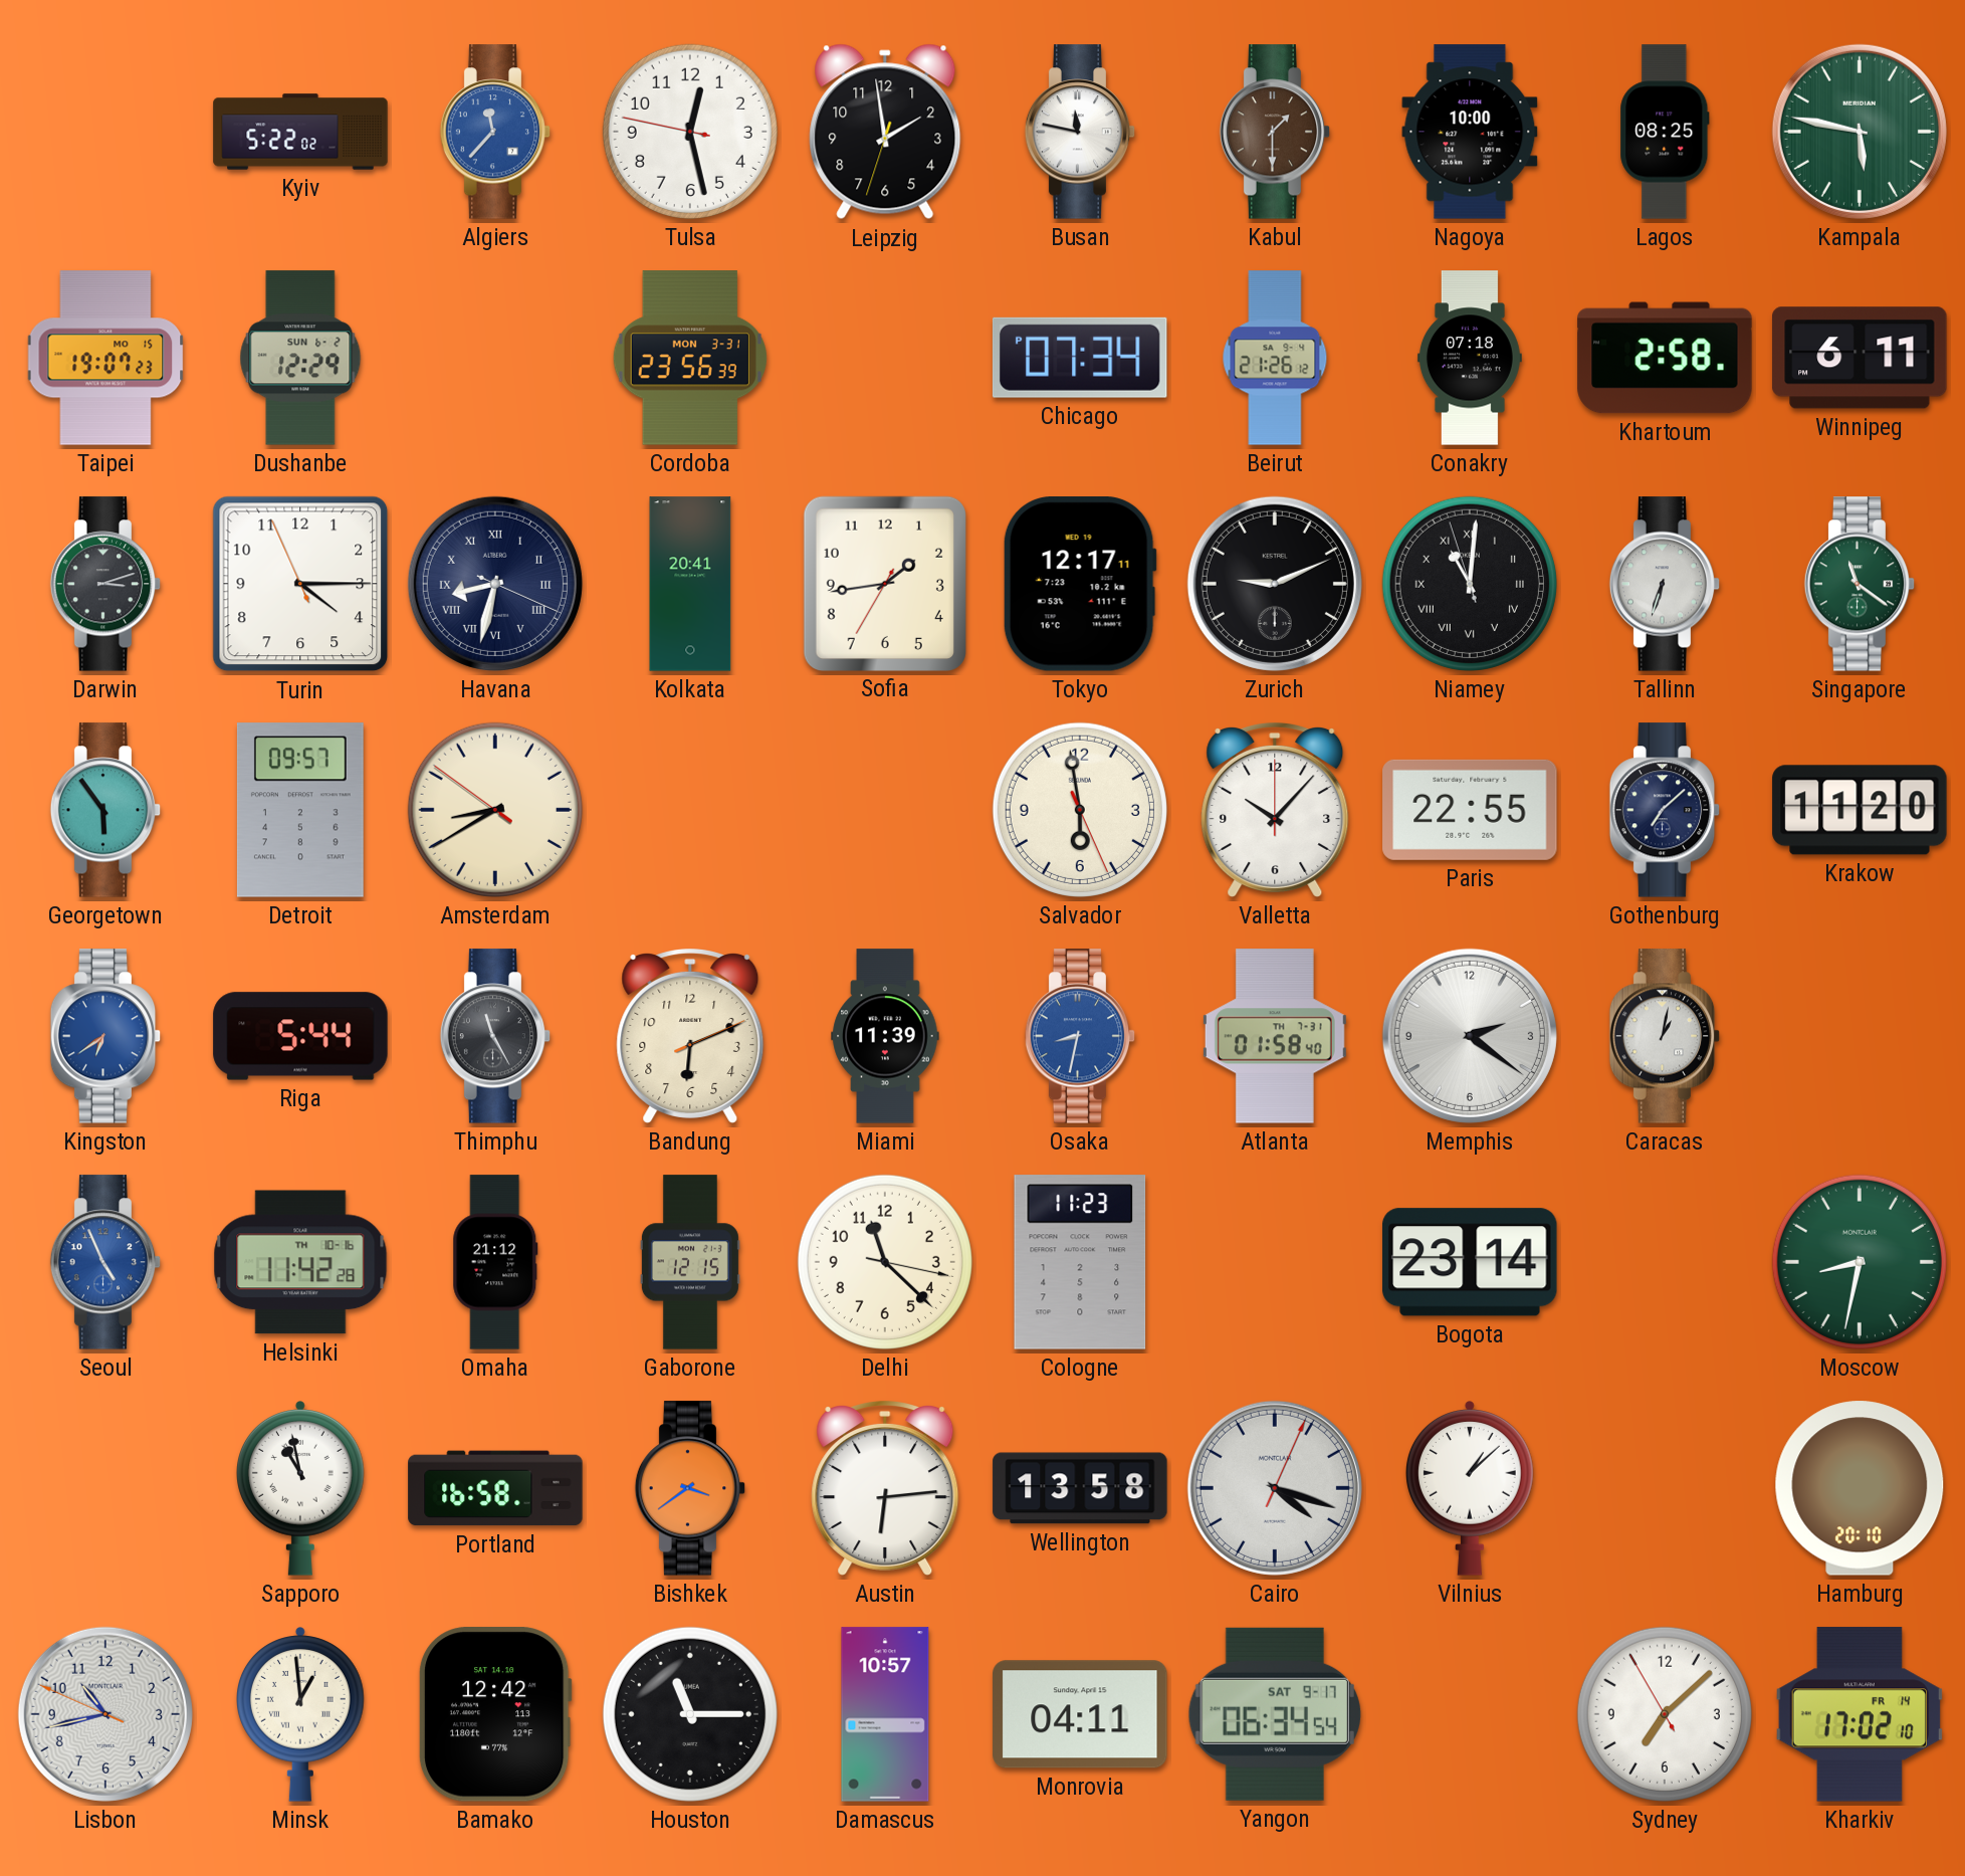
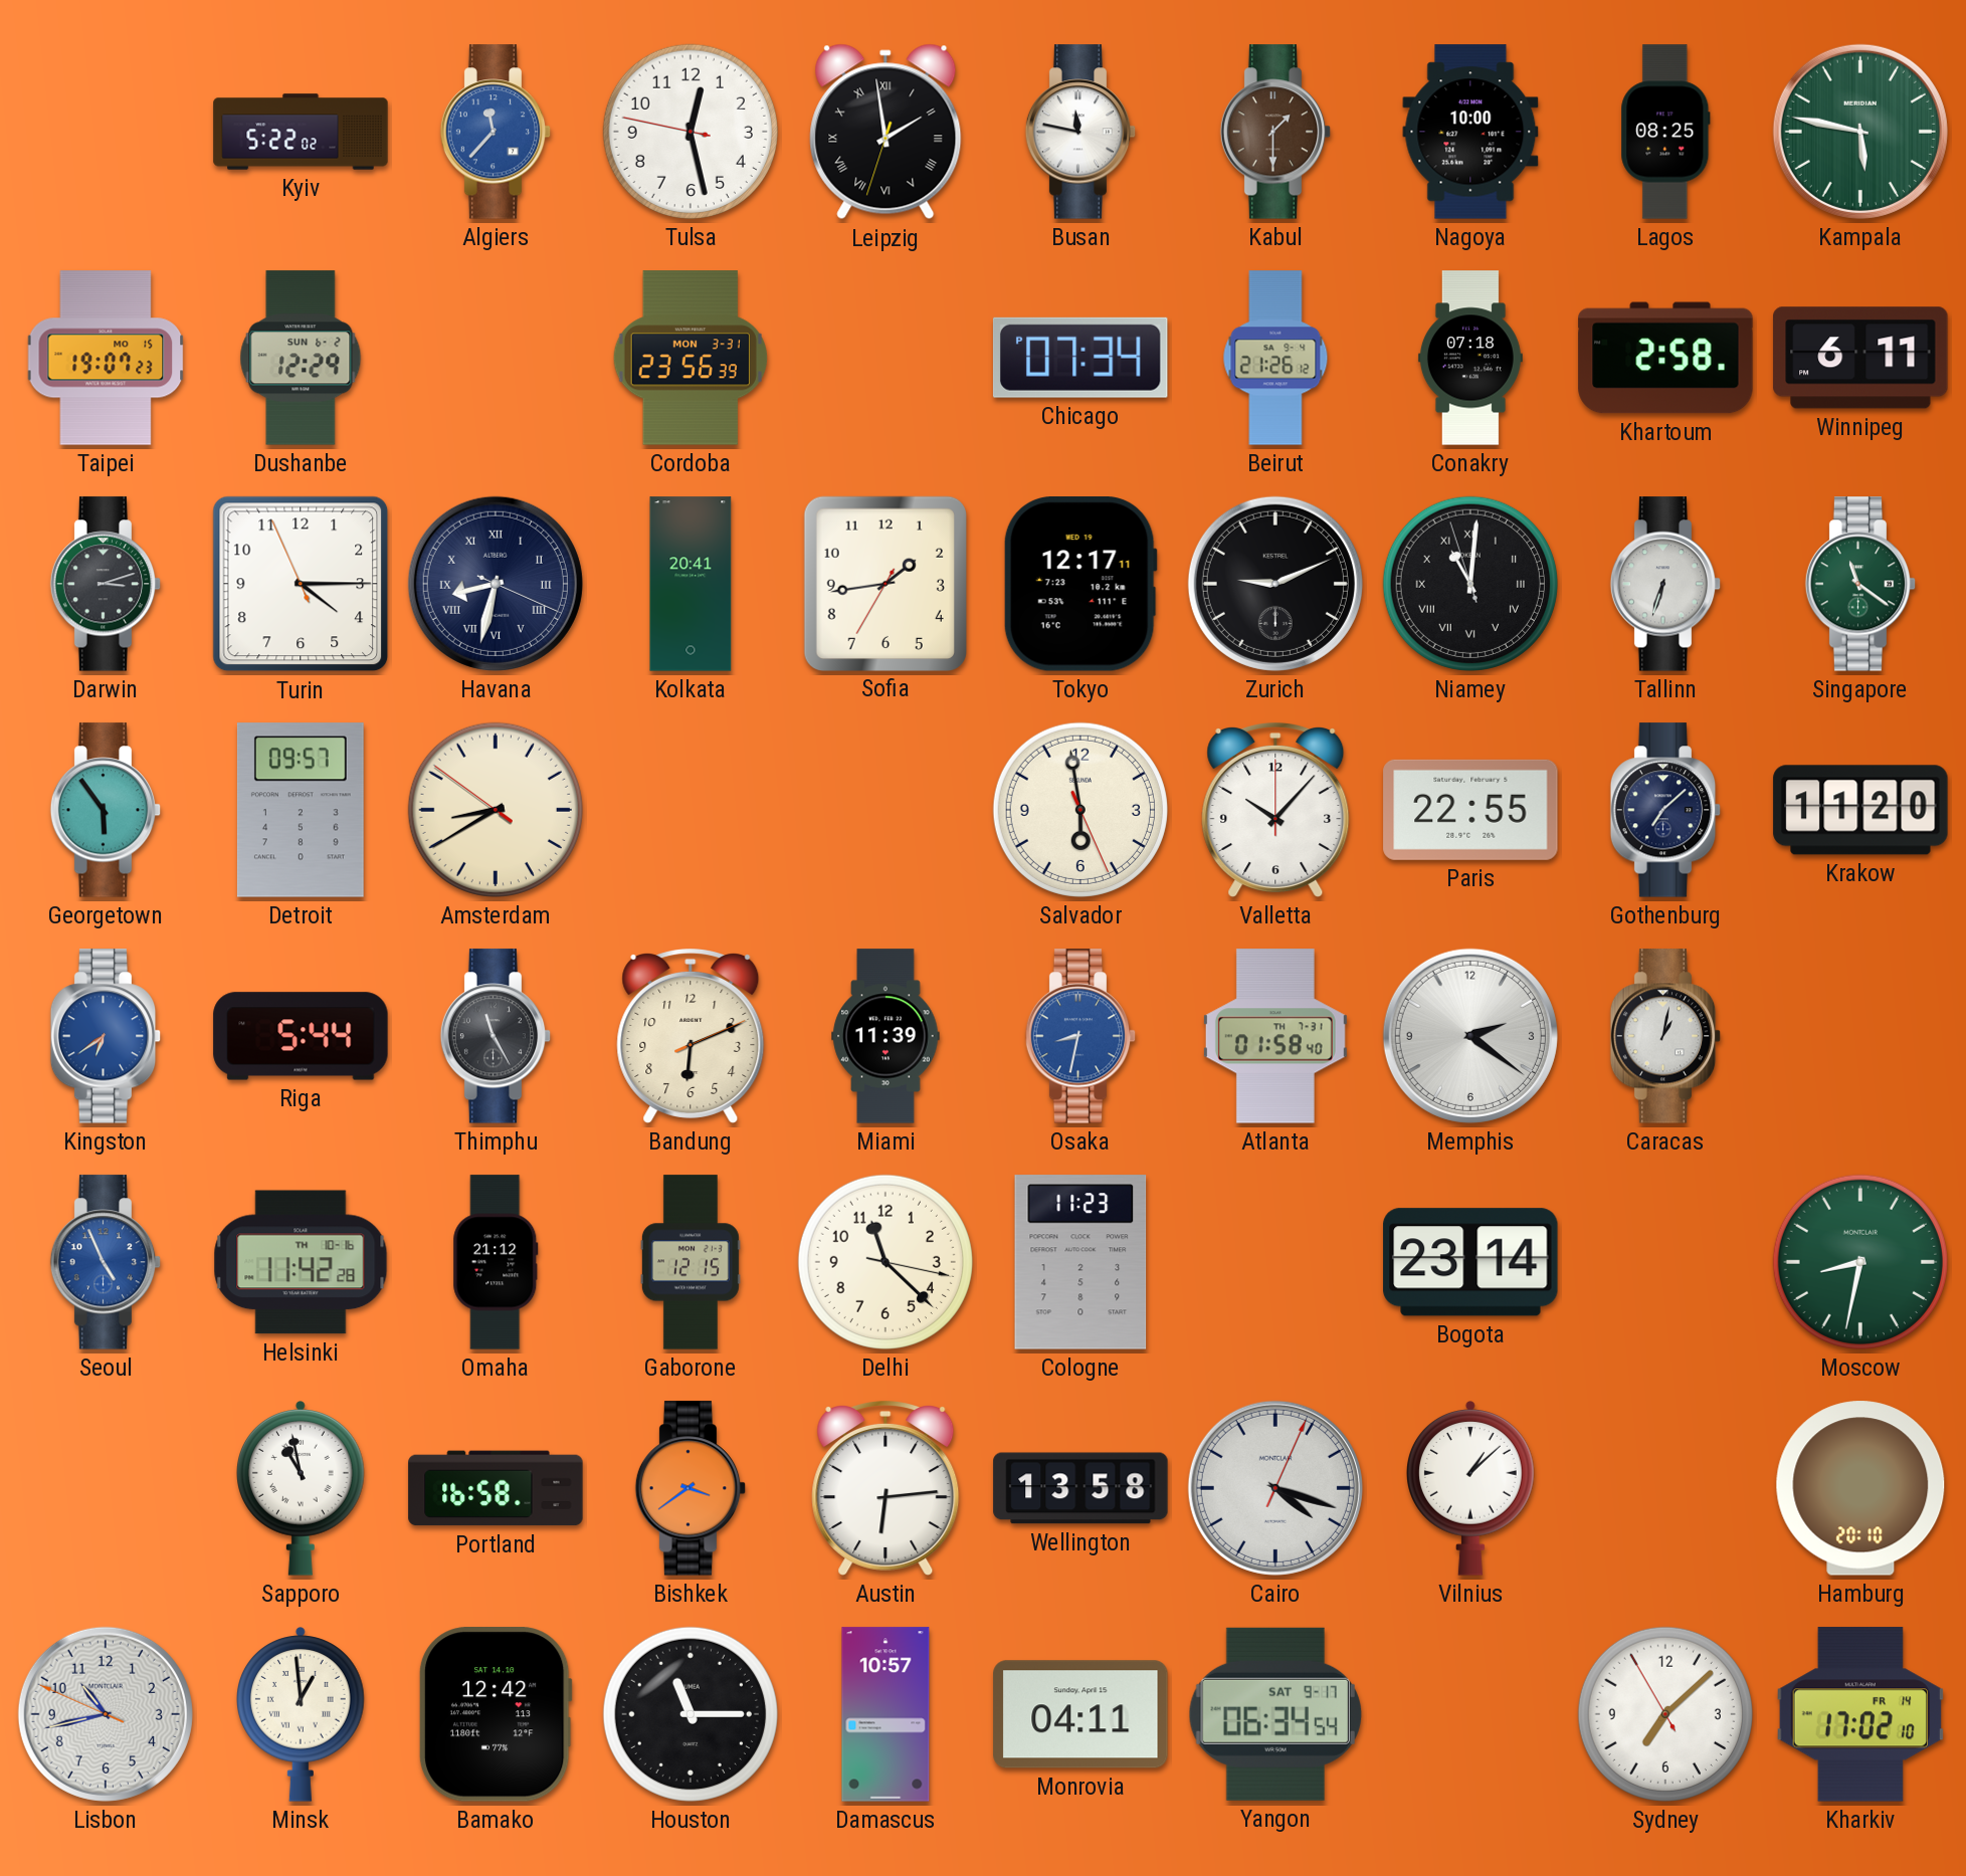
Leipzig numerals: Arabic -> Roman (886, 132)
